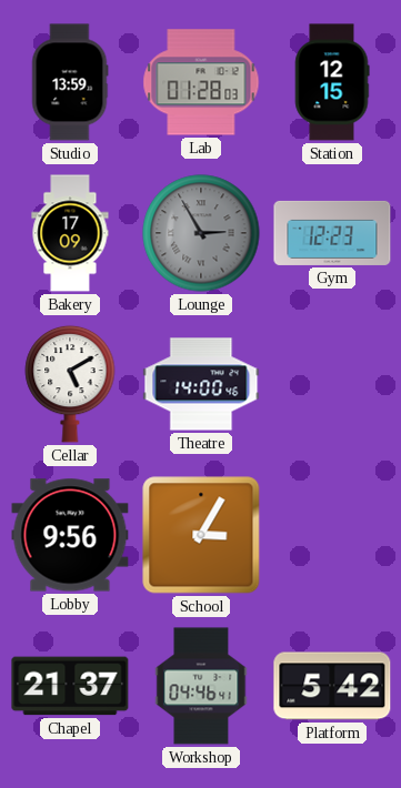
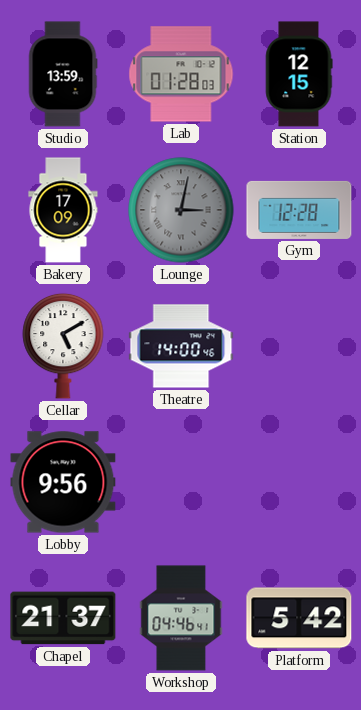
Lounge: 2:55 -> 3:02 (181, 210)
Gym: 12:23 -> 12:28 (299, 210)
School: 3:05 -> none (201, 535)
